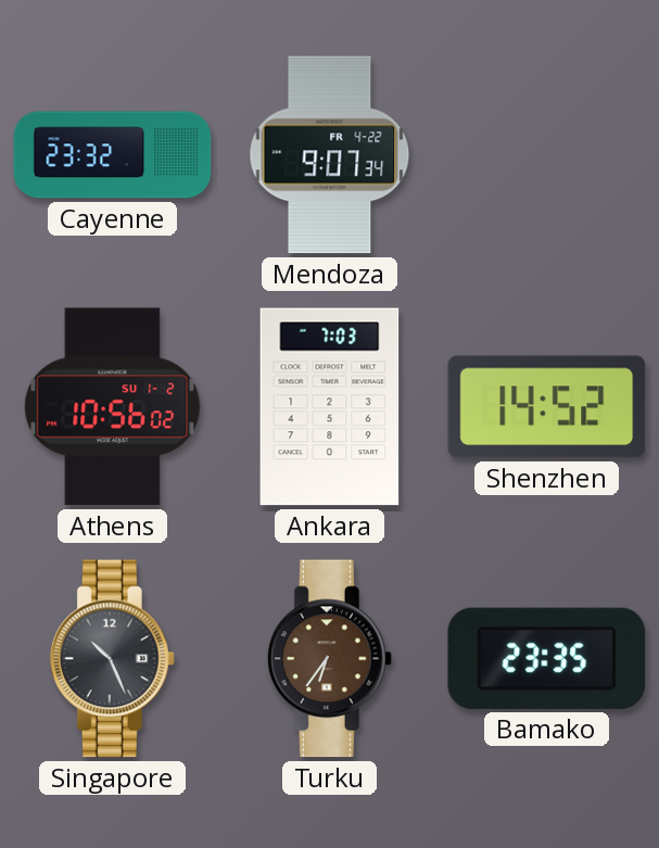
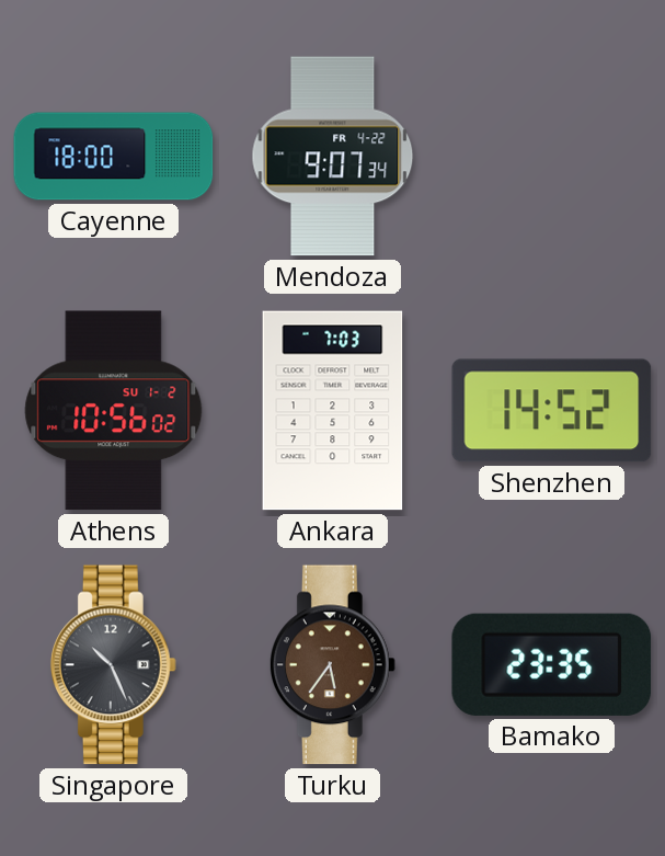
Cayenne: 23:32 -> 18:00 (114, 157)
Turku: 6:36 -> 5:36 (332, 665)
